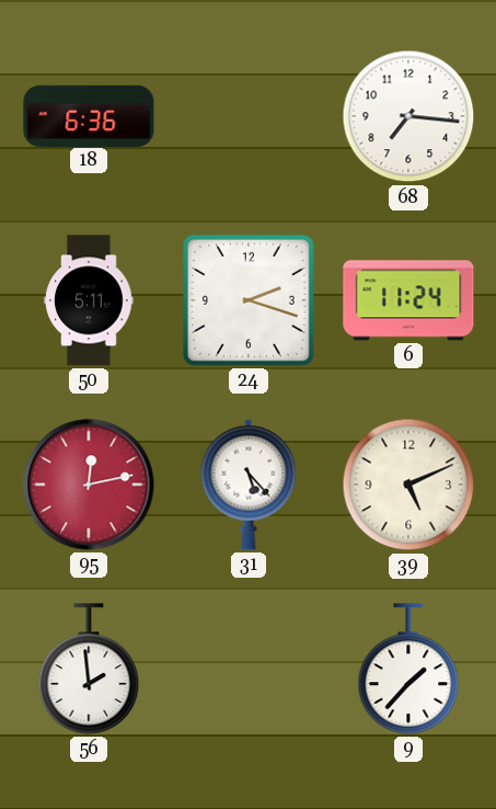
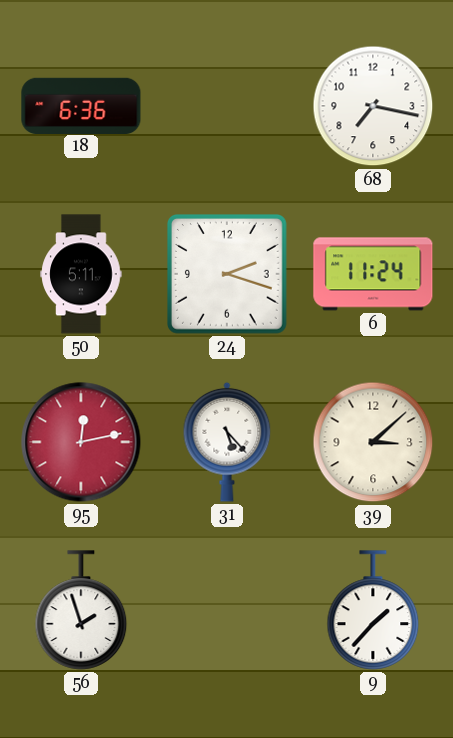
68: 7:16 -> 7:17 (373, 106)
39: 5:11 -> 3:08 (373, 442)
56: 1:59 -> 1:57 (81, 610)
